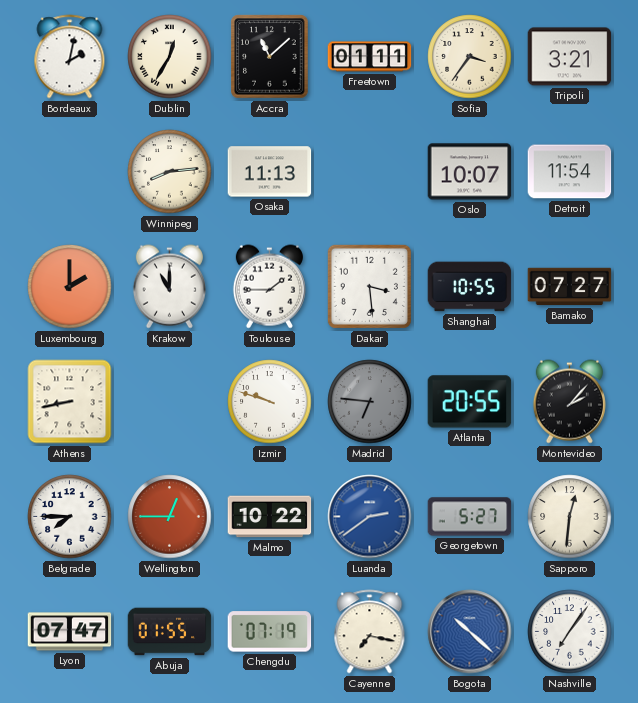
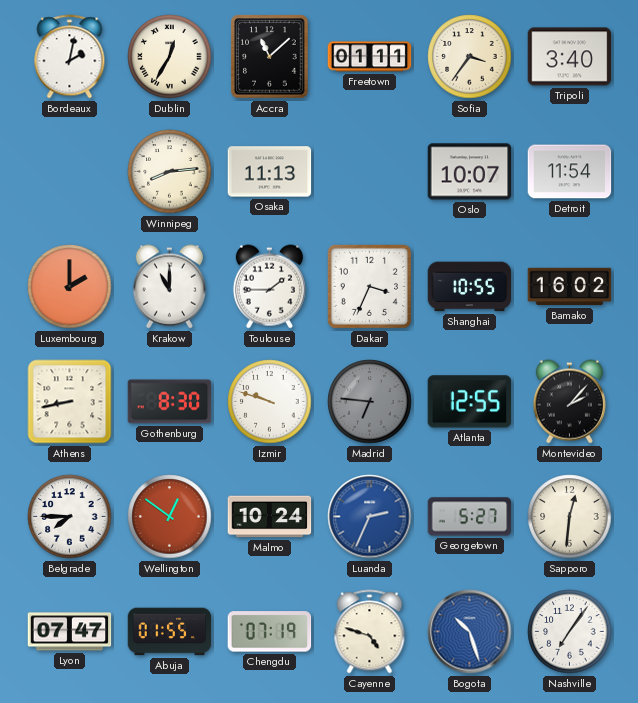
Tripoli: 3:21 -> 3:40 (570, 57)
Dakar: 3:29 -> 3:34 (369, 286)
Bamako: 07:27 -> 16:02 (570, 287)
Gothenburg: none -> 8:30 (170, 402)
Atlanta: 20:55 -> 12:55 (470, 402)
Wellington: 12:45 -> 12:51 (170, 517)
Malmo: 10:22 -> 10:24 (270, 517)
Luanda: 2:39 -> 2:34 (370, 517)
Cayenne: 7:17 -> 4:48 (370, 632)
Bogota: 10:22 -> 10:27 (470, 632)
